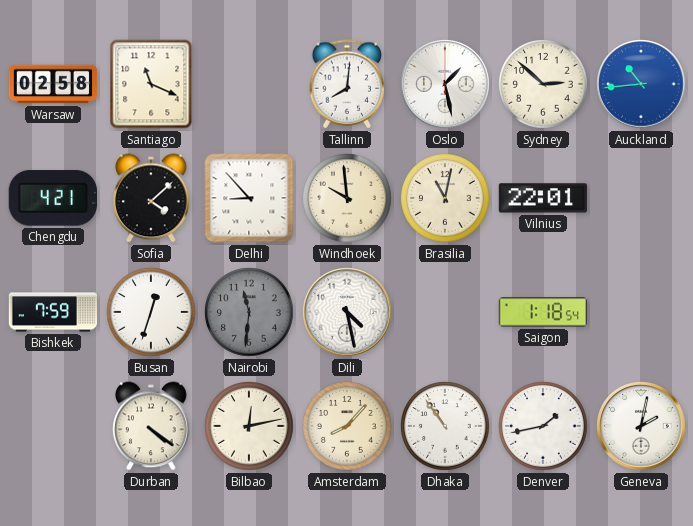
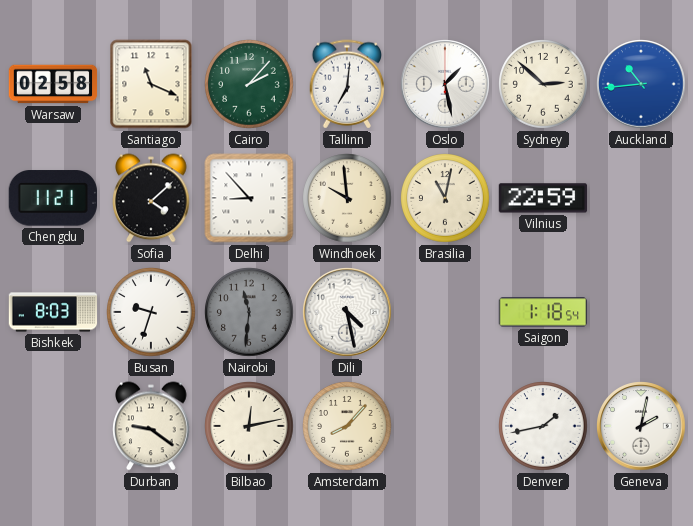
Cairo: none -> 2:07 (249, 84)
Tallinn: 8:01 -> 7:01 (347, 84)
Chengdu: 4:21 -> 11:21 (53, 198)
Vilnius: 22:01 -> 22:59 (543, 198)
Bishkek: 7:59 -> 8:03 (53, 312)
Busan: 12:33 -> 9:33 (151, 312)
Durban: 4:21 -> 9:21 (151, 426)
Dhaka: 10:54 -> none (445, 426)
